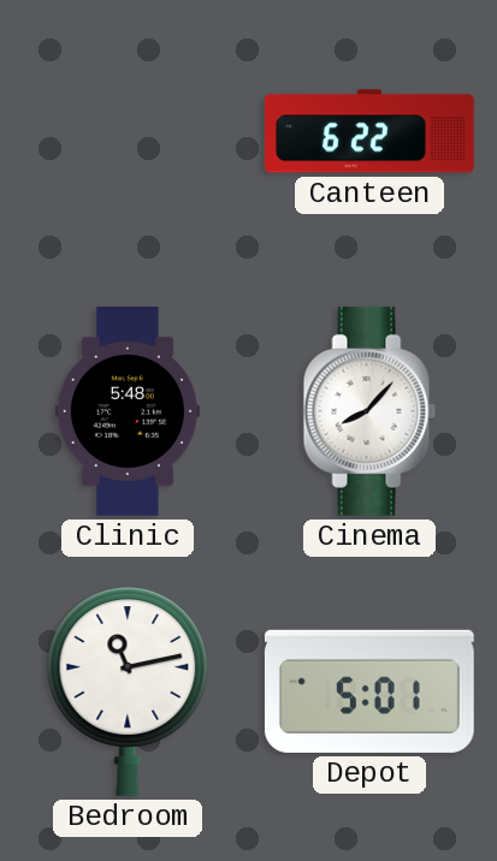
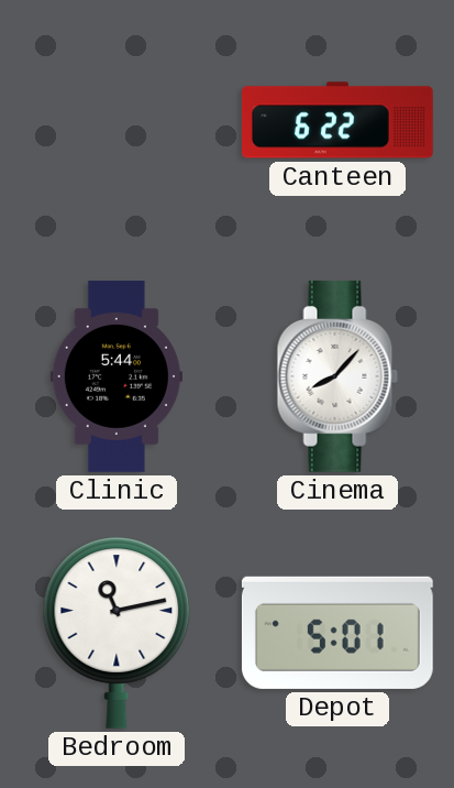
Clinic: 5:48 -> 5:44 (117, 377)
